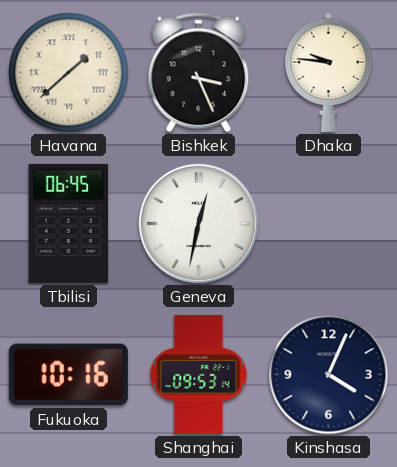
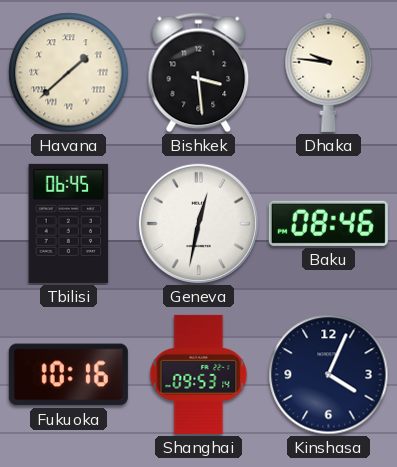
Bishkek: 3:26 -> 3:29 (199, 73)
Baku: none -> 08:46 (328, 223)
